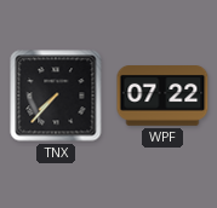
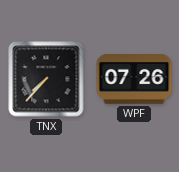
WPF: 07:22 -> 07:26 (134, 80)
